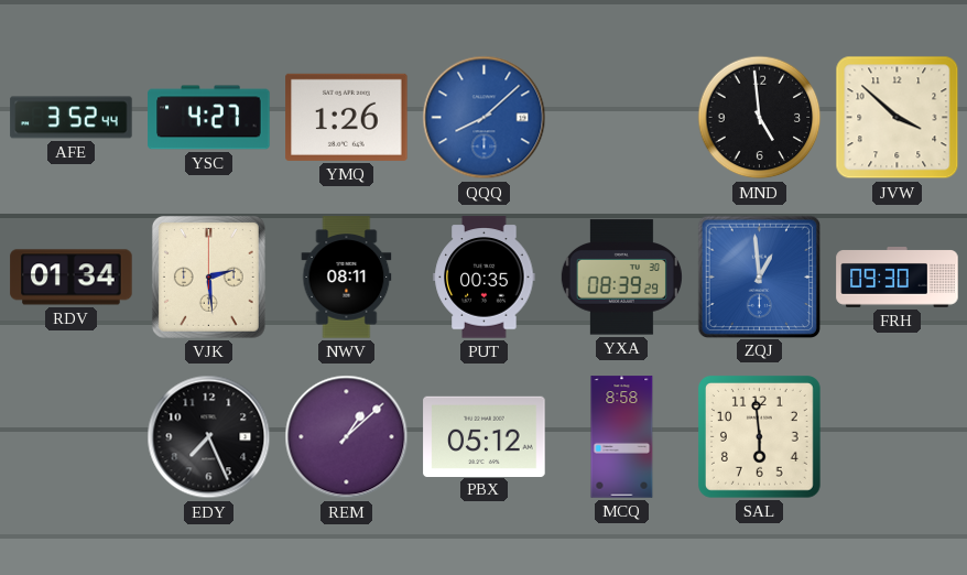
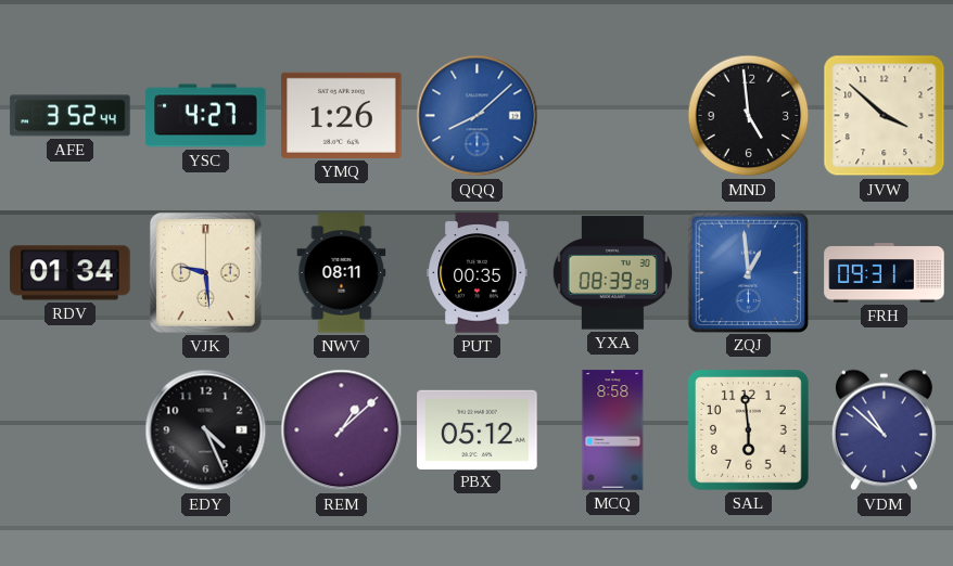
VJK: 2:29 -> 9:29 (205, 272)
FRH: 09:30 -> 09:31 (885, 273)
EDY: 7:26 -> 4:26 (206, 430)
VDM: none -> 10:52 (884, 430)
